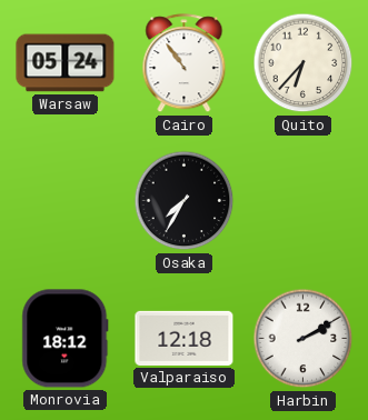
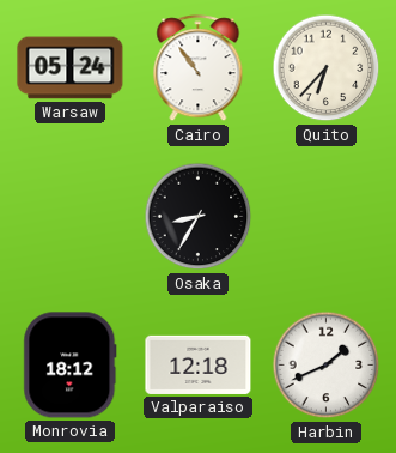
Osaka: 7:35 -> 8:35 (199, 217)
Harbin: 2:10 -> 1:41 (327, 366)
